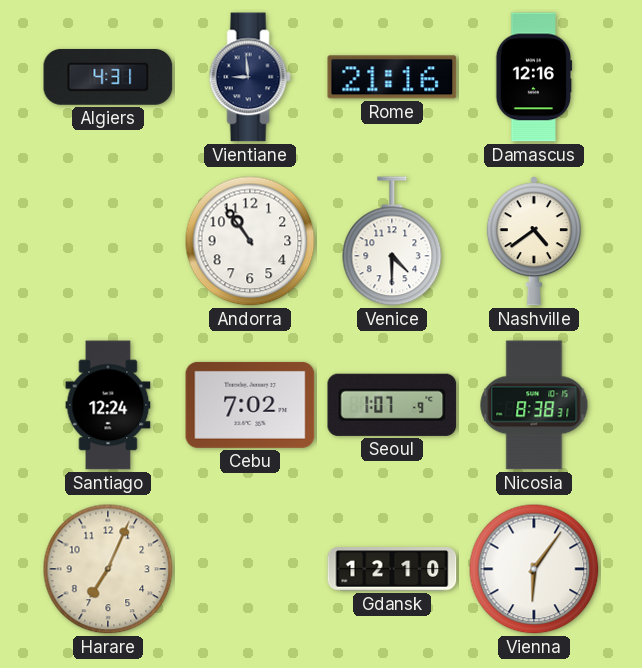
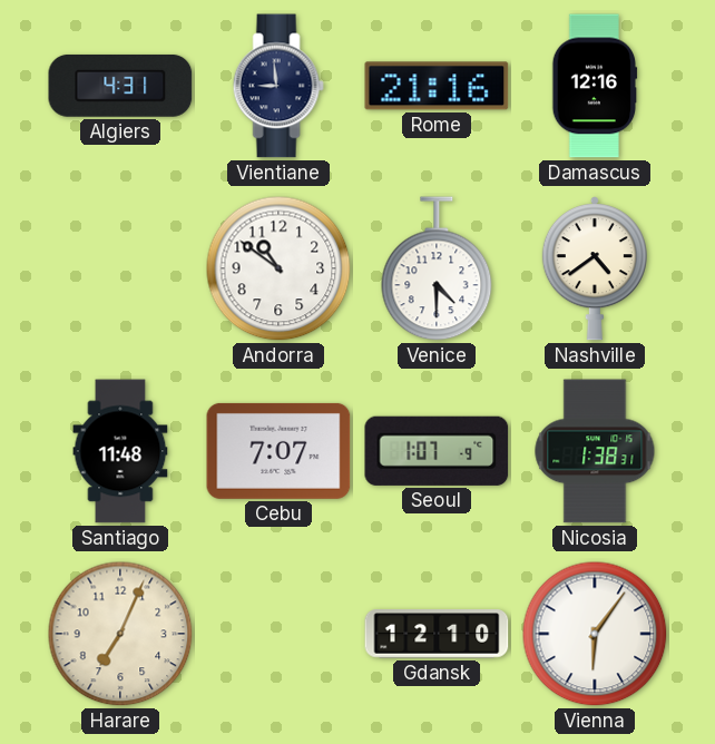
Andorra: 10:54 -> 10:51 (278, 268)
Santiago: 12:24 -> 11:48 (120, 451)
Cebu: 7:02 -> 7:07 (278, 451)
Nicosia: 8:38 -> 1:38 (595, 451)
